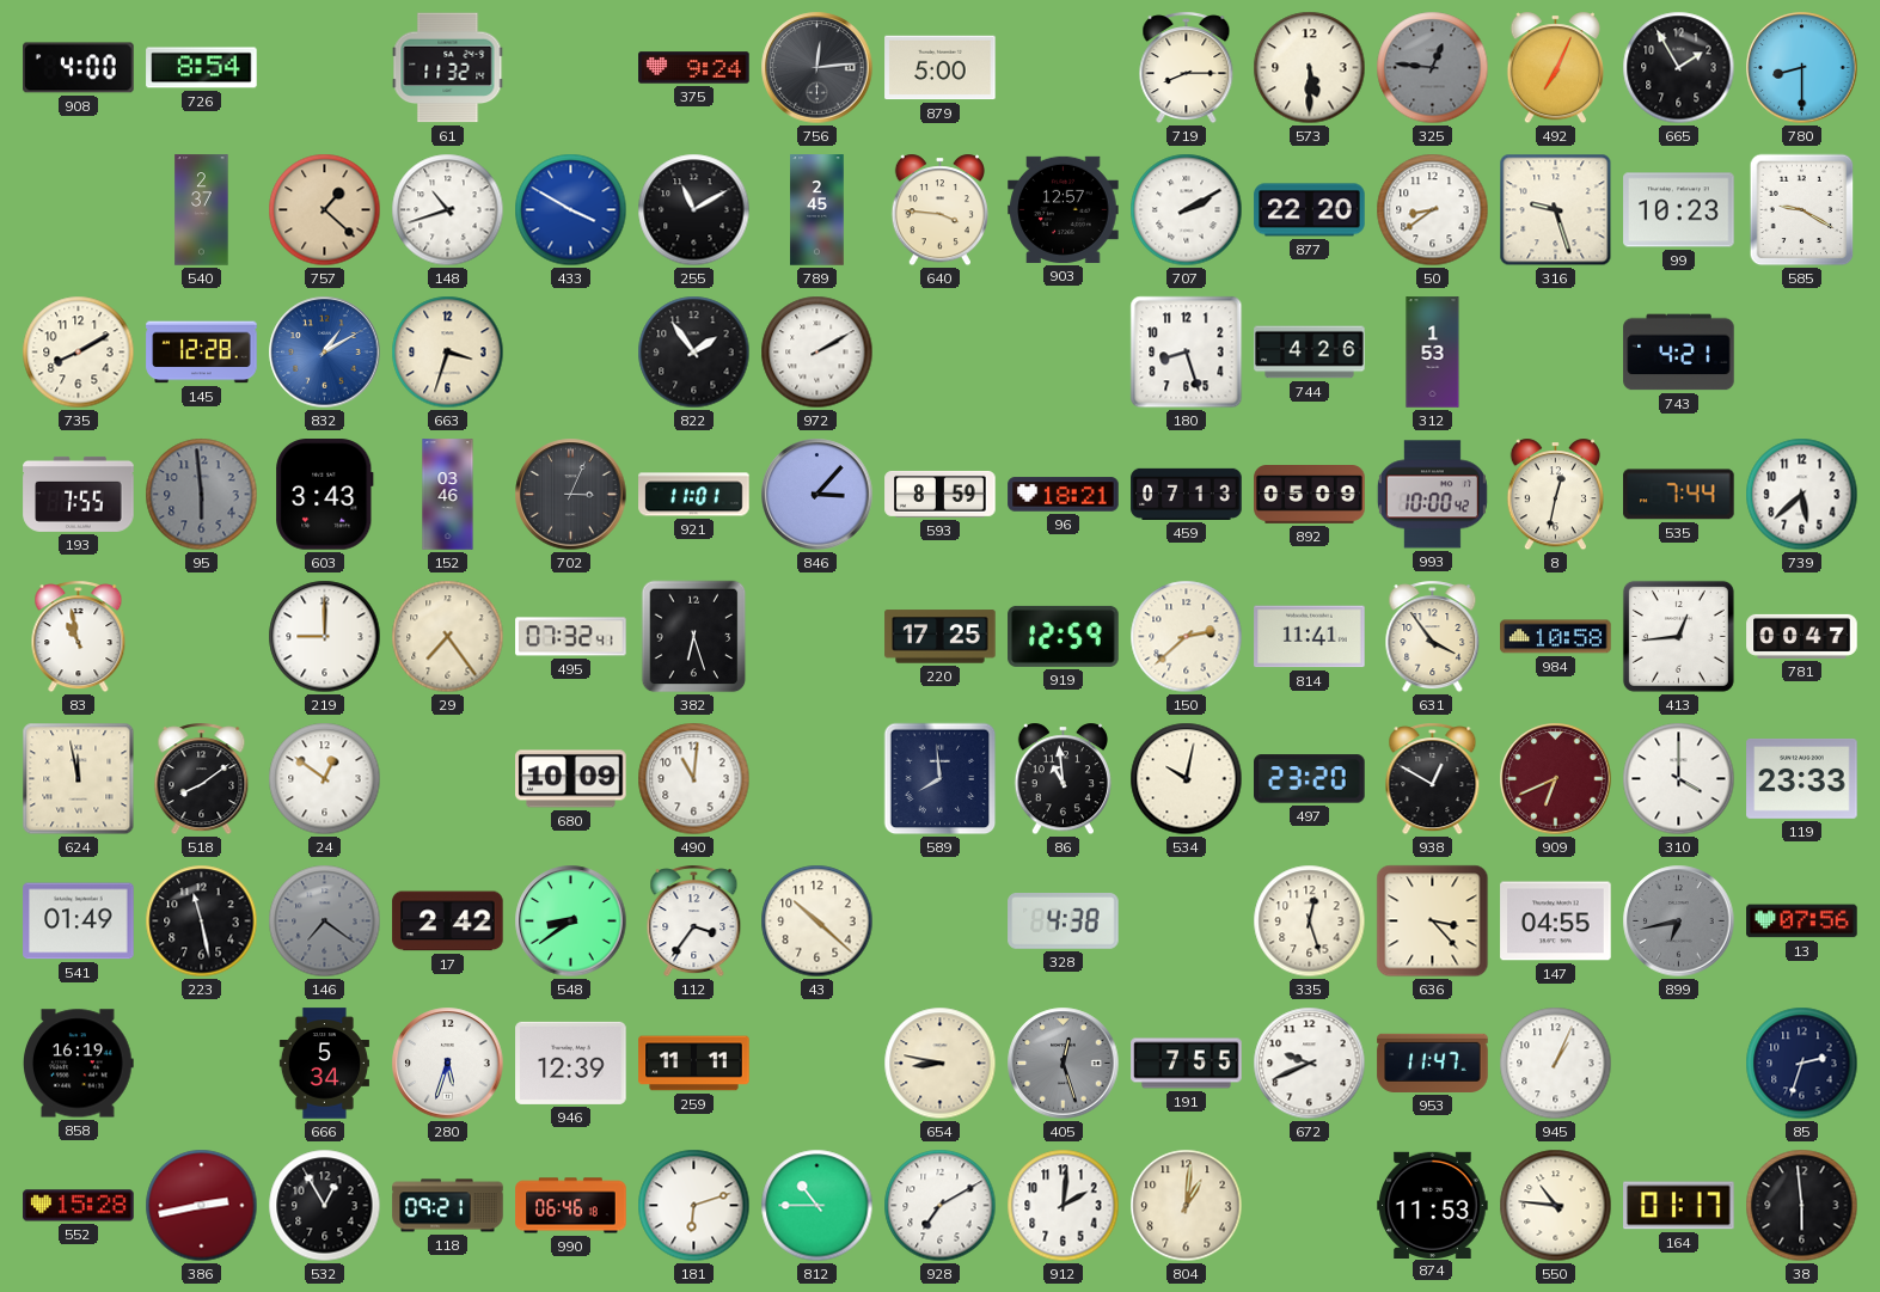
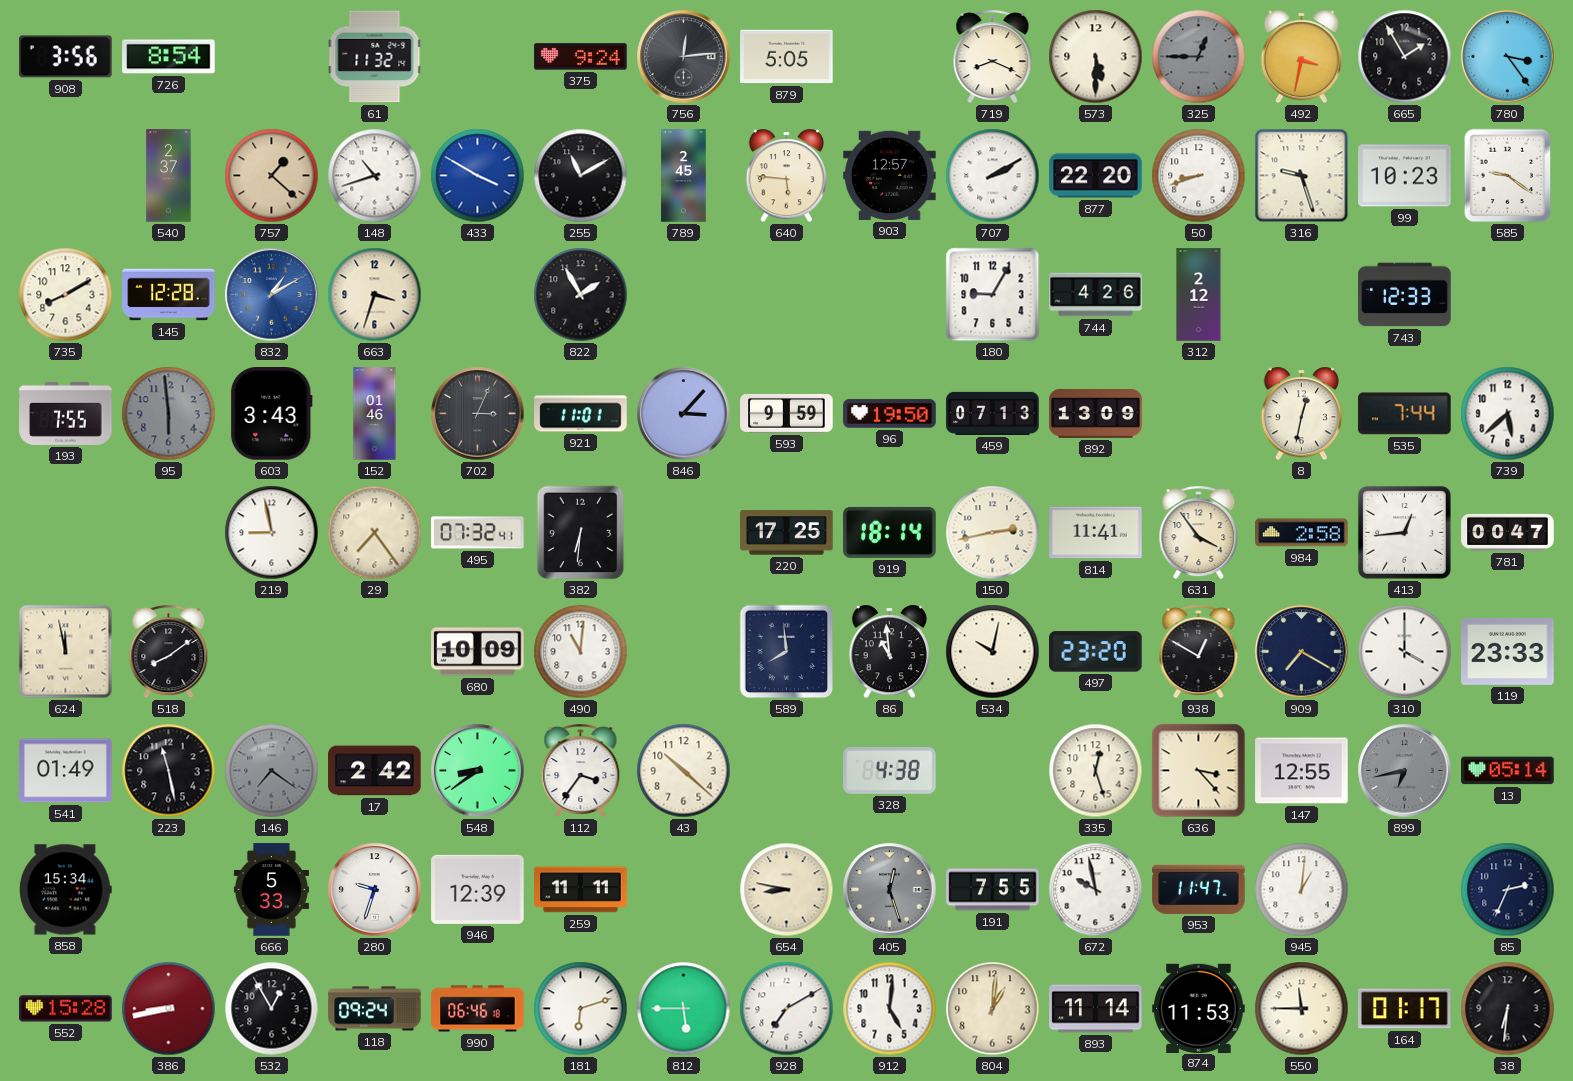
908: 4:00 -> 3:56 (66, 57)
879: 5:00 -> 5:05 (787, 57)
719: 8:15 -> 8:19 (993, 57)
325: 12:46 -> 12:45 (1199, 57)
492: 7:04 -> 3:32 (1301, 57)
780: 8:30 -> 3:24 (1508, 57)
640: 3:46 -> 5:46 (786, 176)
50: 8:39 -> 8:42 (1199, 176)
585: 9:20 -> 9:21 (1508, 176)
822: 1:54 -> 1:55 (581, 295)
972: 2:10 -> none (817, 353)
180: 8:27 -> 9:05 (993, 295)
312: 1:53 -> 2:12 (1199, 295)
743: 4:21 -> 12:33 (1405, 295)
152: 03:46 -> 01:46 (375, 414)
593: 8:59 -> 9:59 (787, 413)
96: 18:21 -> 19:50 (890, 414)
892: 05:09 -> 13:09 (1096, 414)
993: 10:00 -> none (1432, 495)
83: 10:58 -> none (79, 637)
219: 9:00 -> 8:58 (272, 533)
382: 6:27 -> 6:31 (581, 533)
919: 12:59 -> 18:14 (890, 532)
150: 2:38 -> 2:43 (993, 533)
984: 10:58 -> 2:58 (1302, 533)
24: 12:51 -> none (325, 779)
909: 6:41 -> 7:20 (1302, 652)
909 dial: burgundy -> navy (1302, 652)
147: 04:55 -> 12:55 (1302, 771)
13: 07:56 -> 05:14 (1508, 771)
858: 16:19 -> 15:34 (66, 890)
666: 5:34 -> 5:33 (271, 890)
280: 5:33 -> 9:33 (375, 890)
672: 9:41 -> 9:58 (1096, 890)
945: 1:04 -> 1:01 (1302, 890)
85: 2:33 -> 2:34 (1508, 890)
386: 2:43 -> 8:43 (169, 1009)
118: 09:21 -> 09:24 (375, 1009)
812: 10:45 -> 5:45 (684, 1009)
912: 2:01 -> 5:01 (890, 1009)
893: none -> 11:14 (1096, 1009)
550: 10:46 -> 11:45 (1302, 1009)
38: 5:59 -> 6:31 (1508, 1009)
